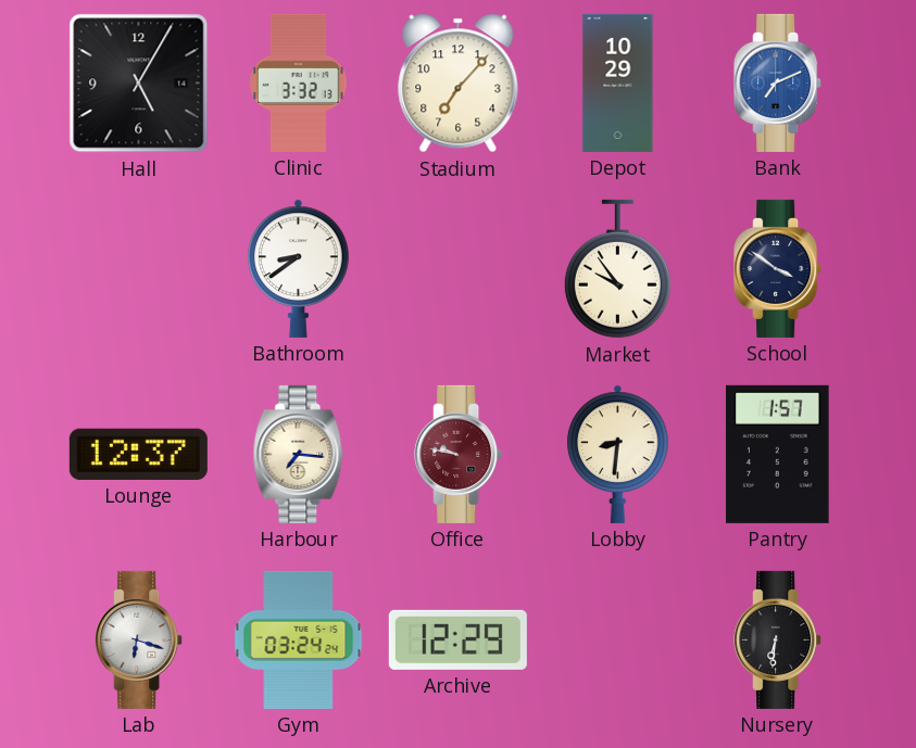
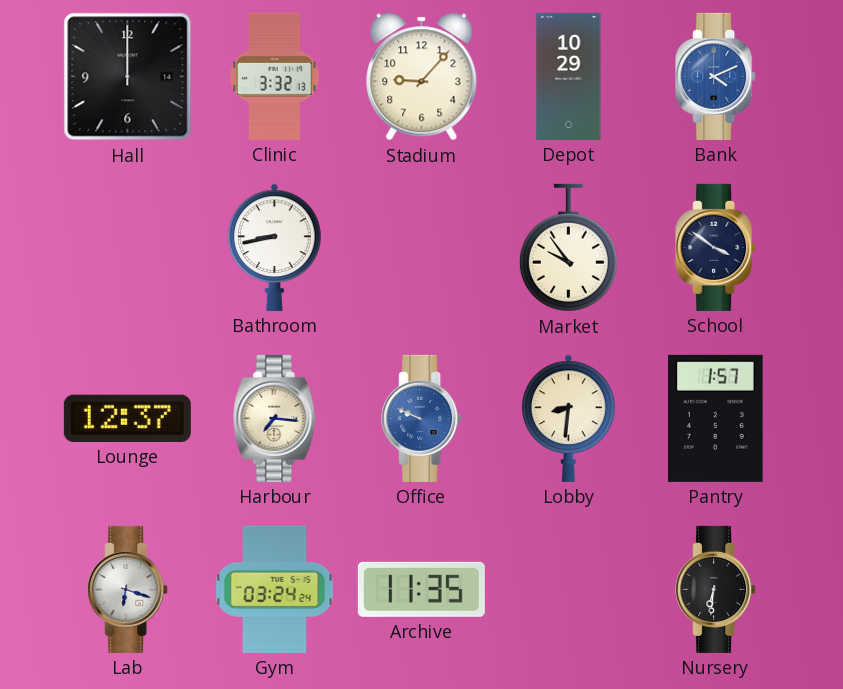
Hall: 5:05 -> 12:00 (128, 77)
Stadium: 7:07 -> 9:07 (422, 77)
Bank: 7:11 -> 4:11 (716, 76)
Bathroom: 8:39 -> 8:43 (275, 247)
Office: 9:47 -> 9:49 (422, 418)
Office dial: burgundy -> blue (422, 418)
Archive: 12:29 -> 11:35 (421, 589)
